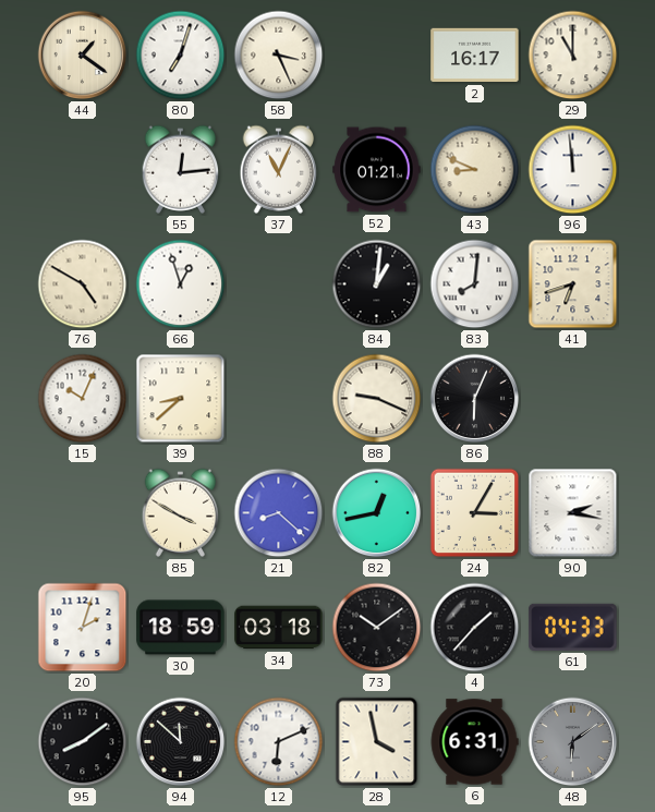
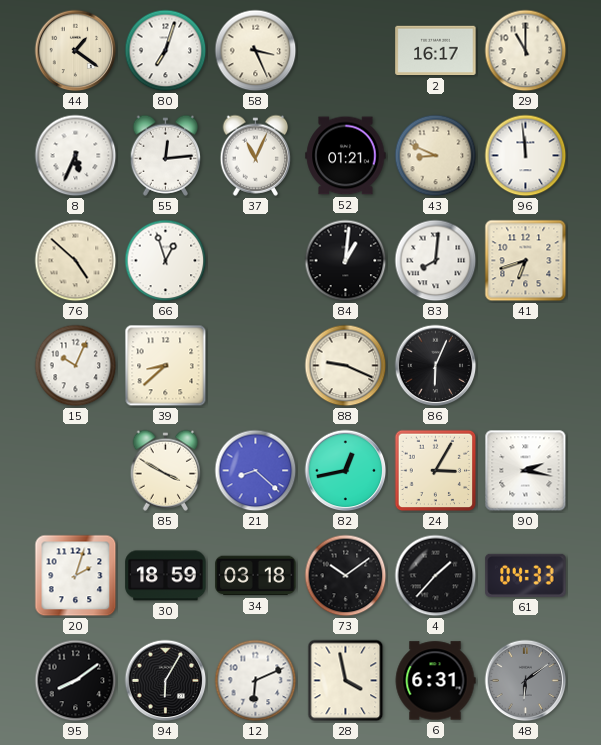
8: none -> 5:34 (76, 156)
76: 4:50 -> 4:52 (76, 261)
94: 11:52 -> 6:05 (166, 681)
